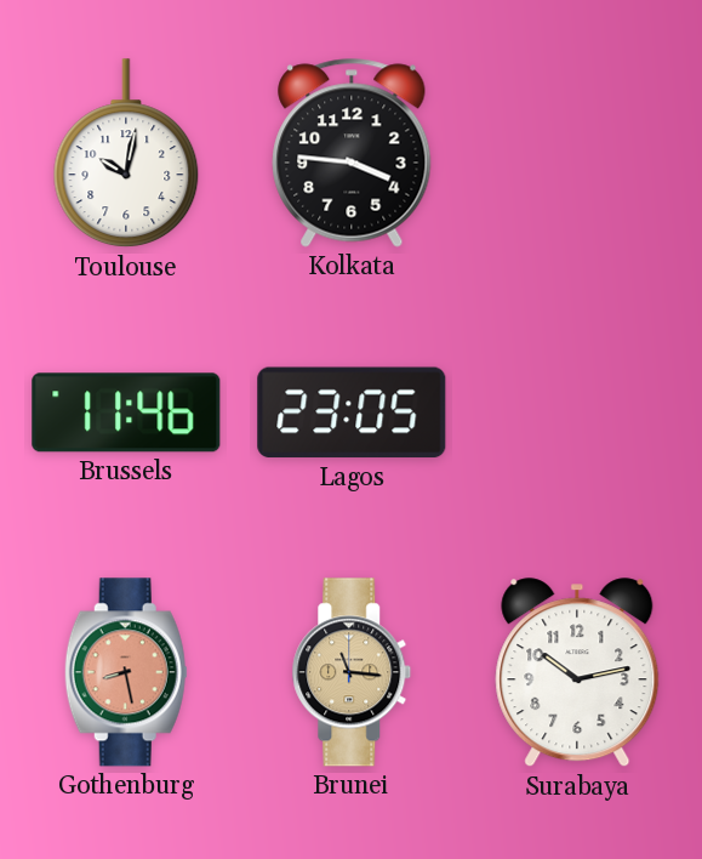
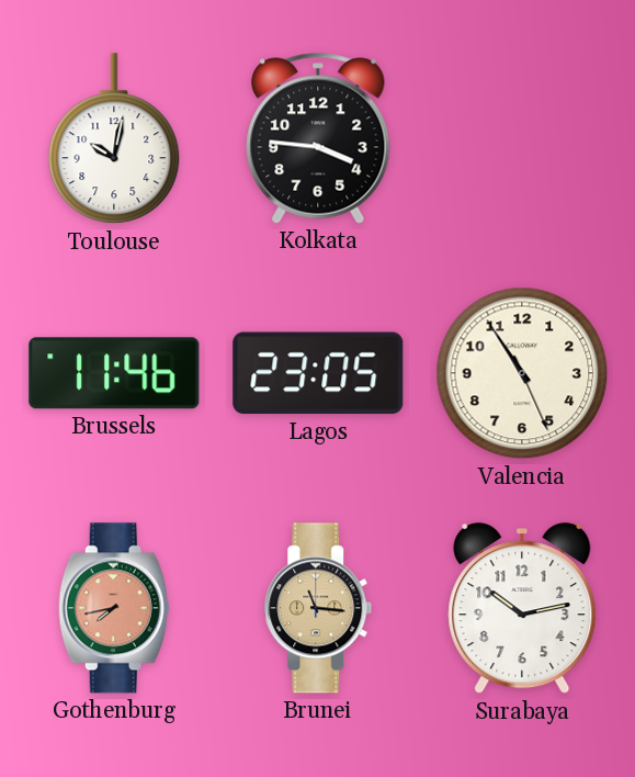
Valencia: none -> 10:54 (522, 373)
Gothenburg: 8:28 -> 7:43 (114, 608)
